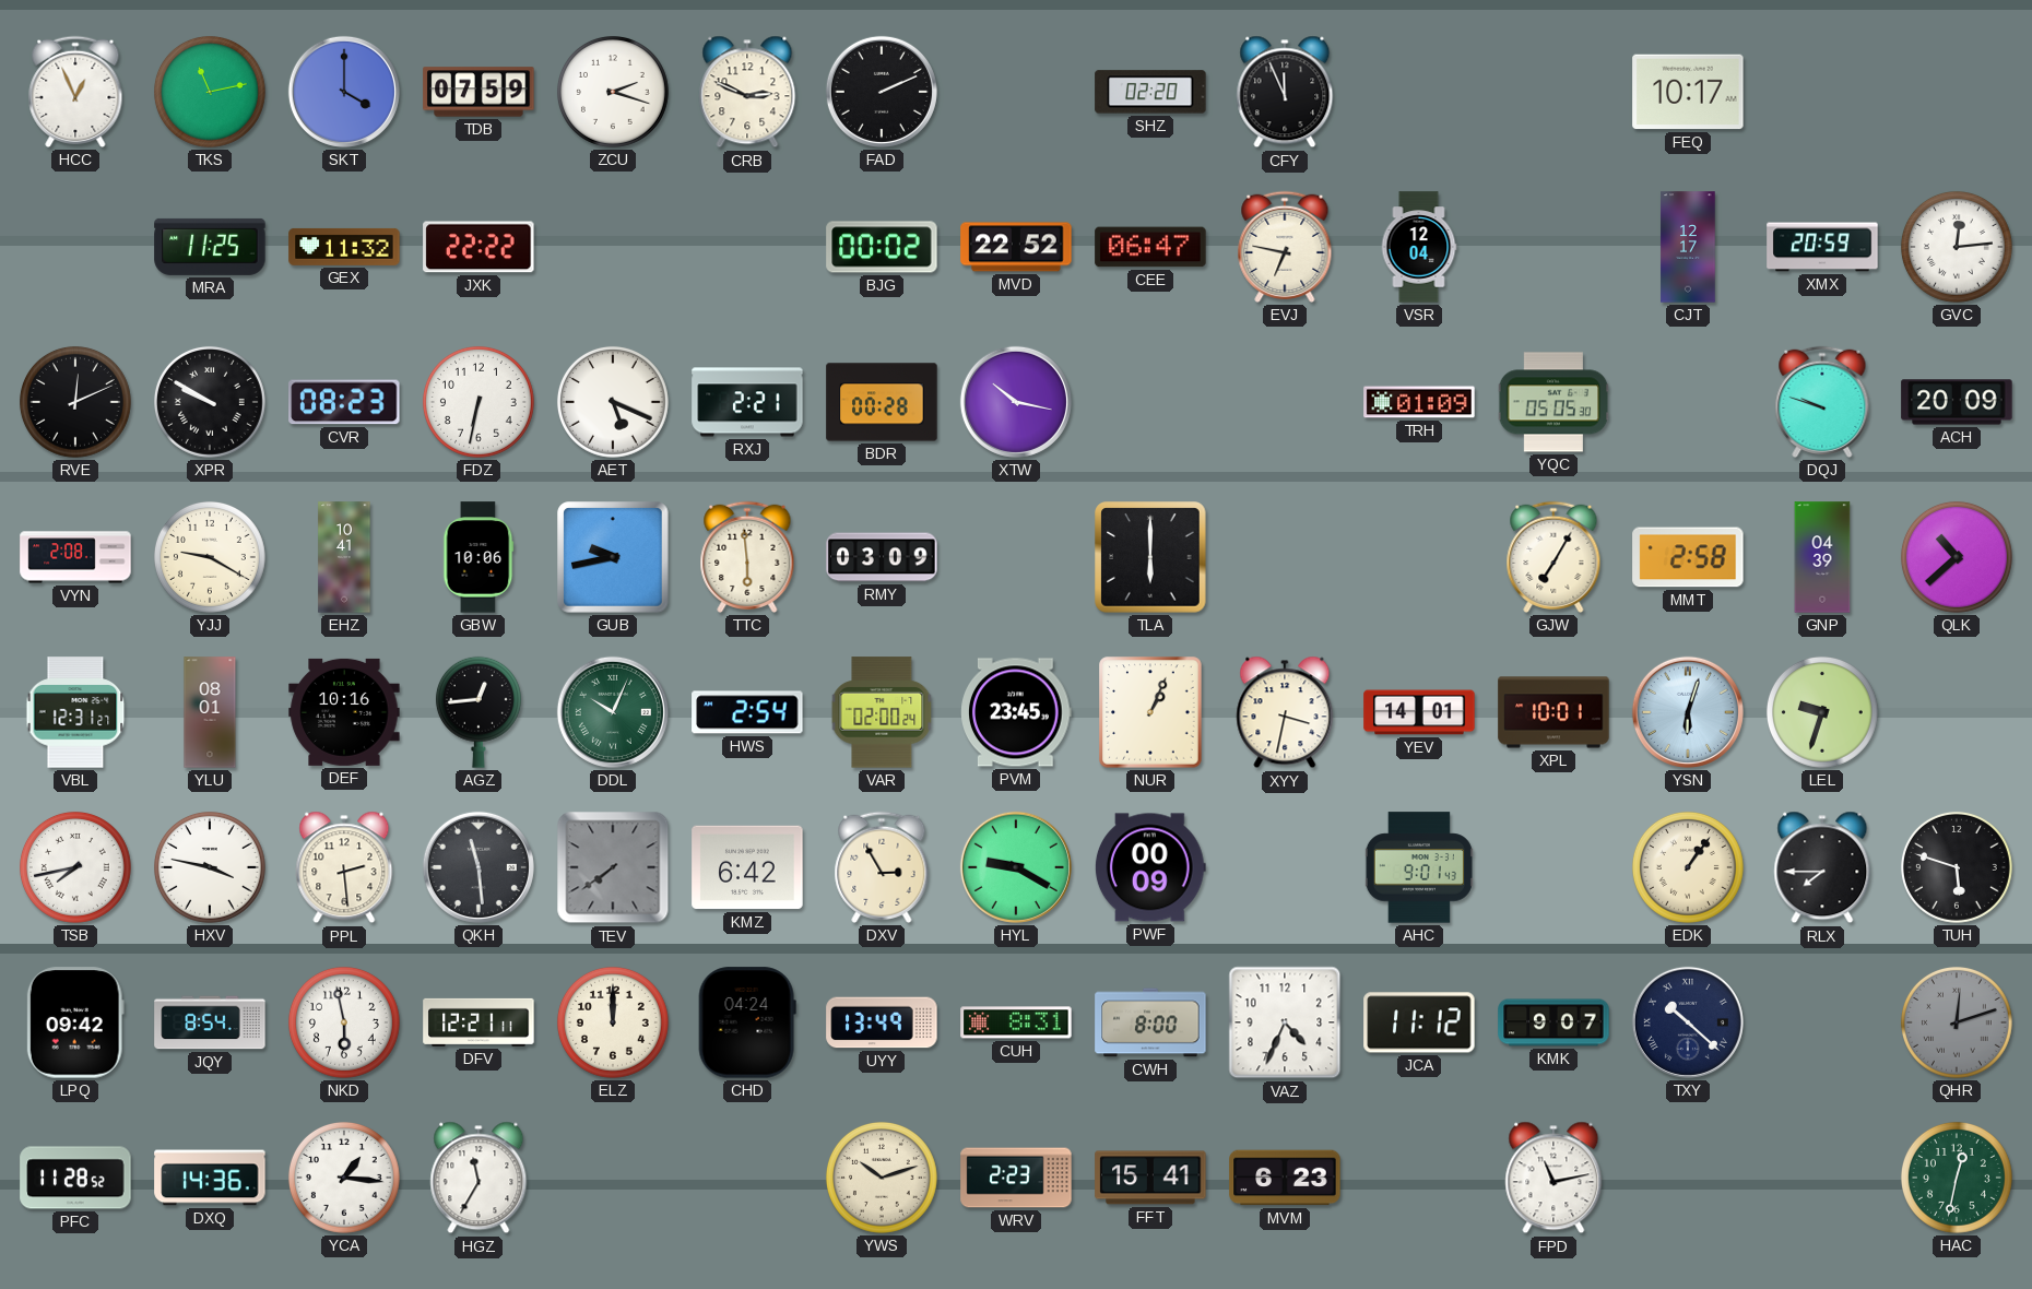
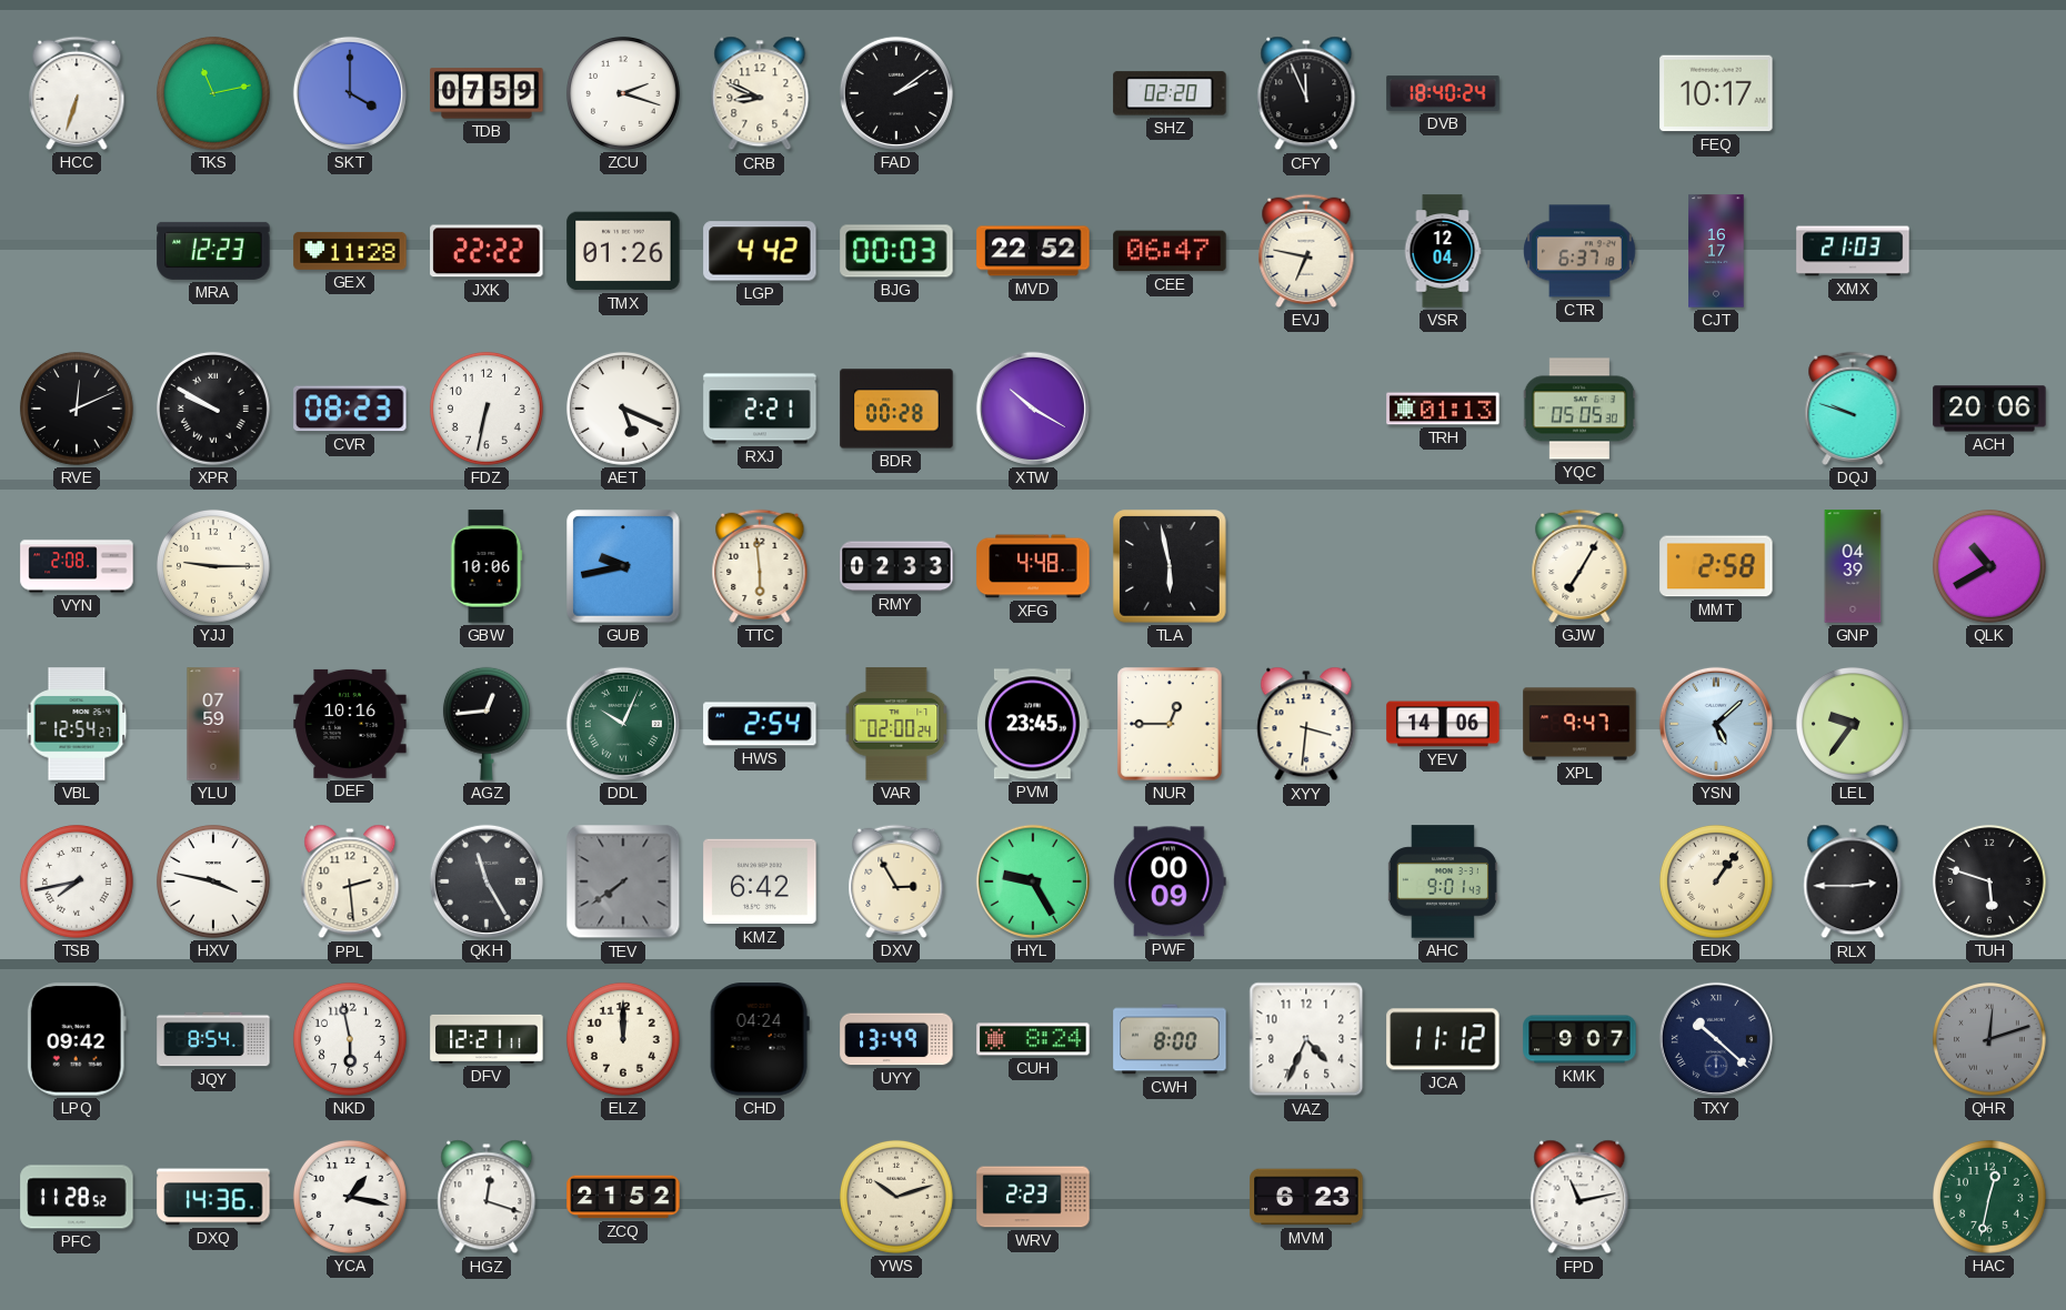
HCC: 12:56 -> 6:33 (77, 93)
CRB: 2:49 -> 8:49 (760, 93)
FAD: 2:11 -> 2:09 (896, 93)
DVB: none -> 18:40 (1443, 93)
MRA: 11:25 -> 12:23 (213, 251)
GEX: 11:32 -> 11:28 (350, 251)
TMX: none -> 01:26 (623, 251)
LGP: none -> 4:42 (760, 251)
BJG: 00:02 -> 00:03 (896, 251)
CTR: none -> 6:37 (1579, 251)
CJT: 12:17 -> 16:17 (1716, 251)
XMX: 20:59 -> 21:03 (1853, 251)
GVC: 12:14 -> none (1957, 247)
XTW: 10:17 -> 10:20 (1033, 409)
TRH: 01:09 -> 01:13 (1443, 409)
ACH: 20:09 -> 20:06 (1989, 409)
YJJ: 9:20 -> 9:15 (213, 566)
EHZ: 10:41 -> none (344, 557)
RMY: 03:09 -> 02:33 (896, 566)
XFG: none -> 4:48 (1033, 566)
TLA: 6:00 -> 5:58 (1170, 566)
QLK: 10:38 -> 10:40 (1989, 566)
VBL: 12:31 -> 12:54 (77, 724)
YLU: 08:01 -> 07:59 (213, 724)
NUR: 1:04 -> 12:45 (1170, 724)
XYY: 3:32 -> 3:31 (1306, 724)
YEV: 14:01 -> 14:06 (1443, 724)
XPL: 10:01 -> 9:47 (1579, 724)
YSN: 6:03 -> 5:08 (1716, 724)
LEL: 9:33 -> 9:36 (1853, 724)
QKH: 11:29 -> 11:25 (487, 881)
HYL: 9:20 -> 9:25 (1033, 881)
RLX: 7:45 -> 2:45 (1853, 881)
CUH: 8:31 -> 8:24 (1033, 1039)
YCA: 1:16 -> 1:17 (350, 1197)
HGZ: 11:35 -> 12:18 (487, 1197)
ZCQ: none -> 21:52 (623, 1197)
FFT: 15:41 -> none (1150, 1178)
